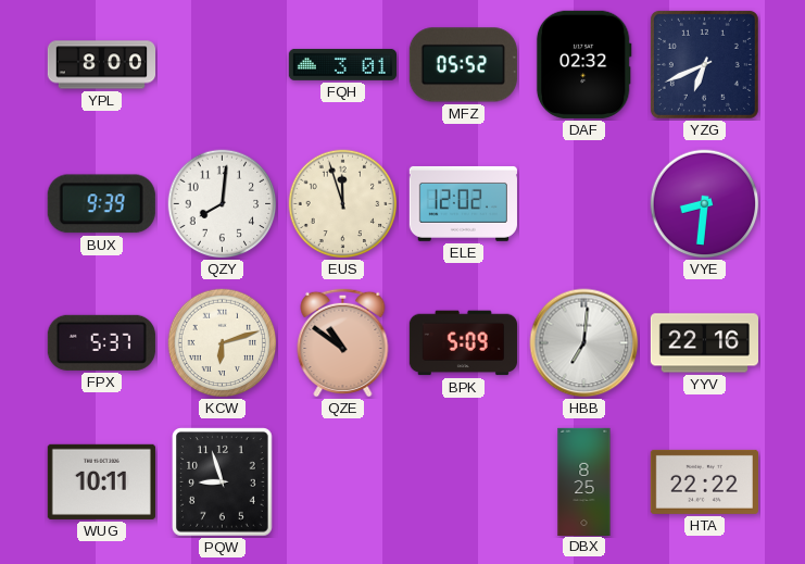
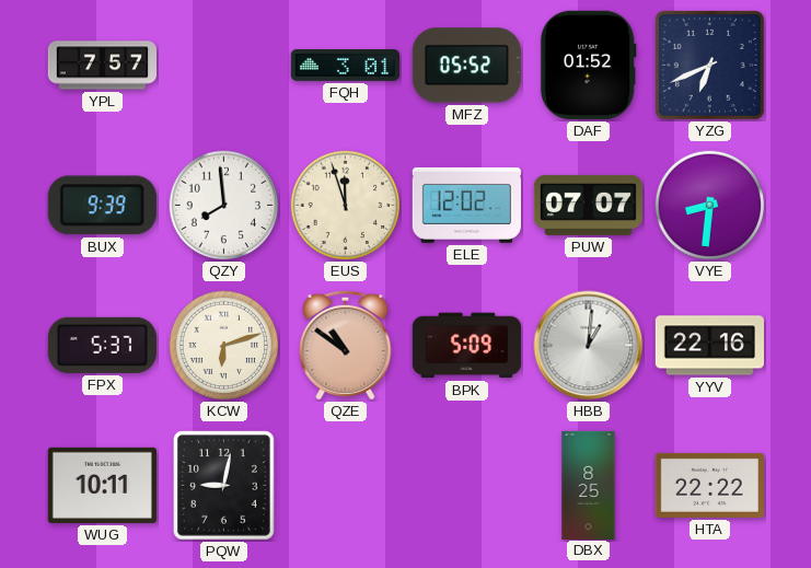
YPL: 8:00 -> 7:57 (102, 66)
DAF: 02:32 -> 01:52 (588, 65)
QZY: 8:01 -> 7:59 (224, 206)
PUW: none -> 07:07 (588, 205)
HBB: 7:01 -> 1:01 (589, 346)
PQW: 8:57 -> 9:02 (224, 486)
